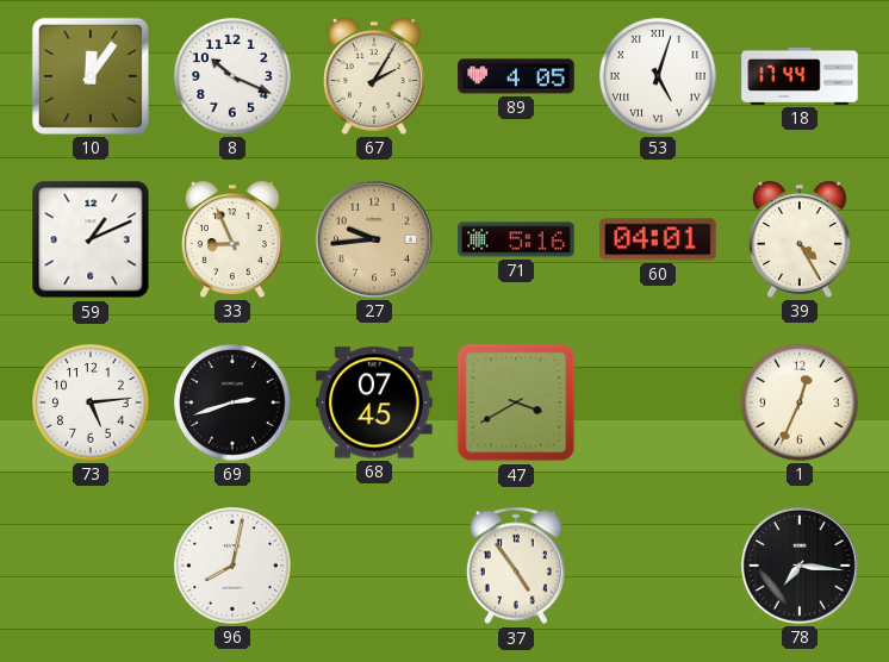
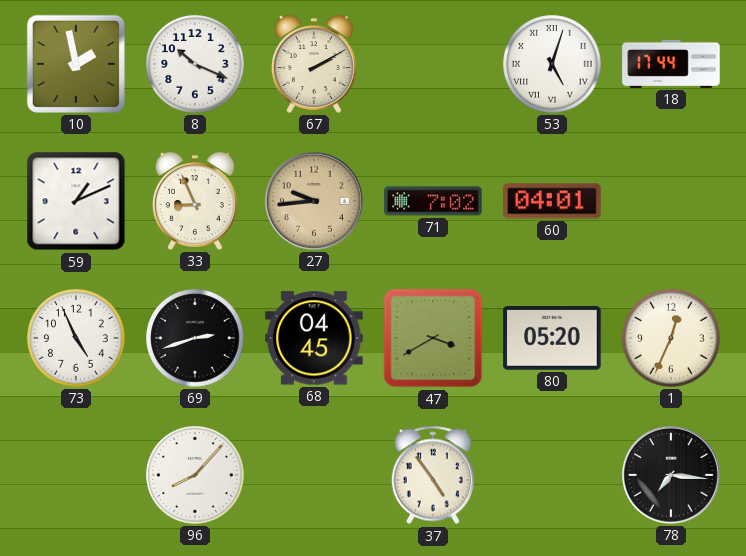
10: 12:06 -> 1:58 (76, 64)
67: 2:05 -> 2:10 (314, 64)
89: 4:05 -> none (516, 76)
71: 5:16 -> 7:02 (433, 201)
39: 4:25 -> none (800, 239)
73: 5:14 -> 4:56 (76, 338)
68: 07:45 -> 04:45 (314, 338)
80: none -> 05:20 (552, 338)
96: 8:02 -> 8:07 (195, 475)
